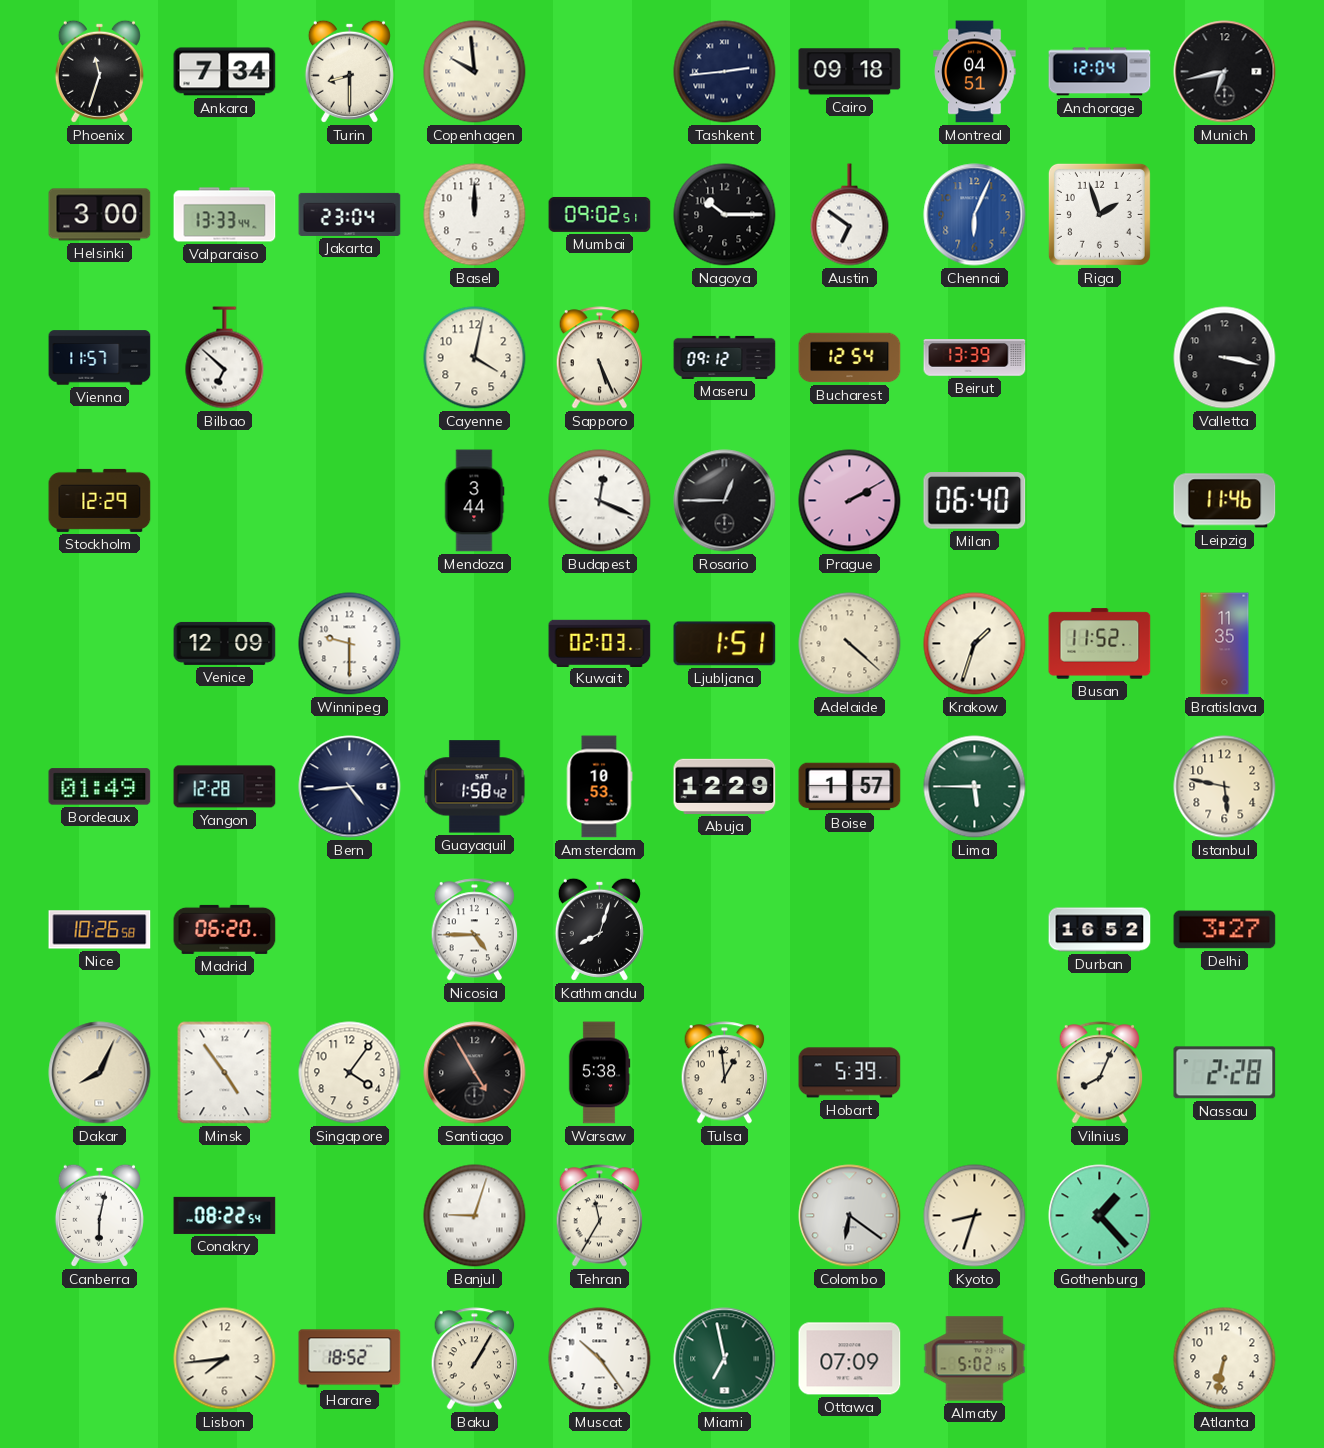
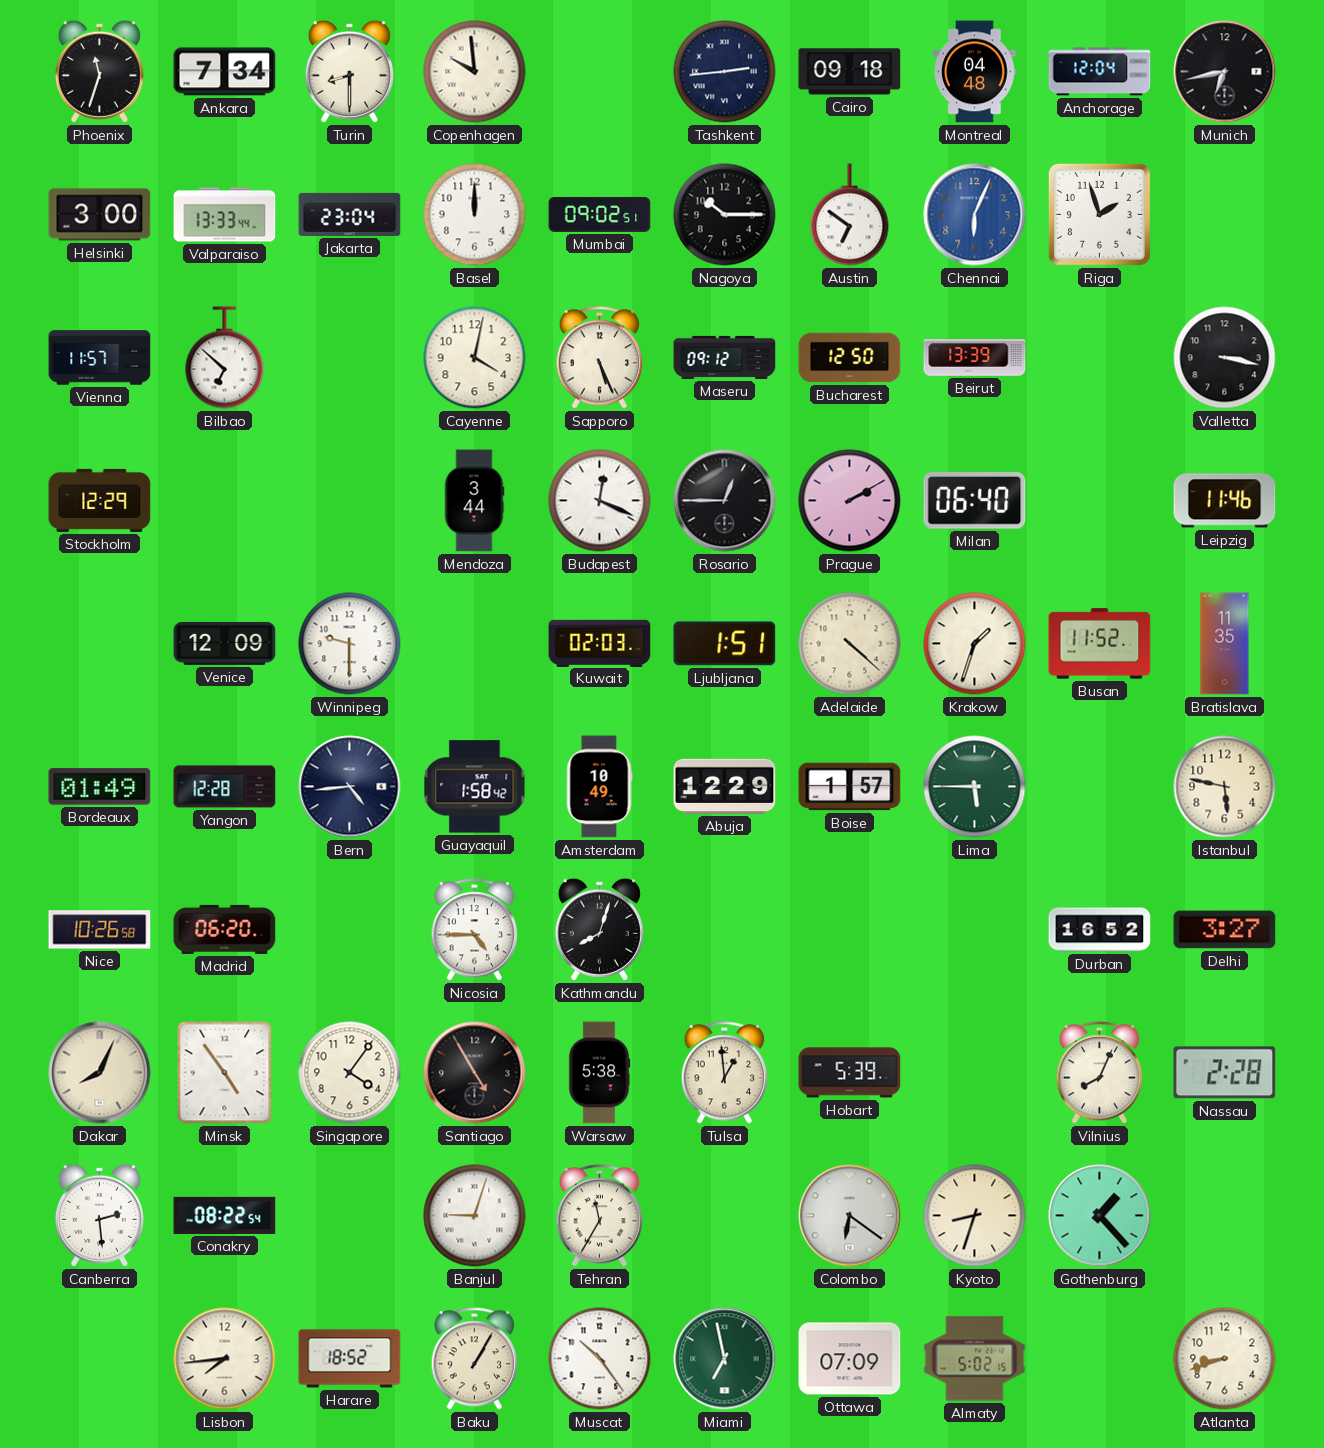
Montreal: 04:51 -> 04:48 (975, 72)
Bucharest: 12:54 -> 12:50 (850, 358)
Amsterdam: 10:53 -> 10:49 (599, 787)
Canberra: 6:02 -> 2:29 (99, 1215)
Atlanta: 6:32 -> 8:42 (1225, 1359)
